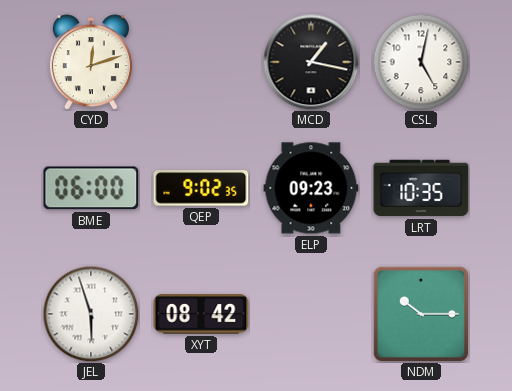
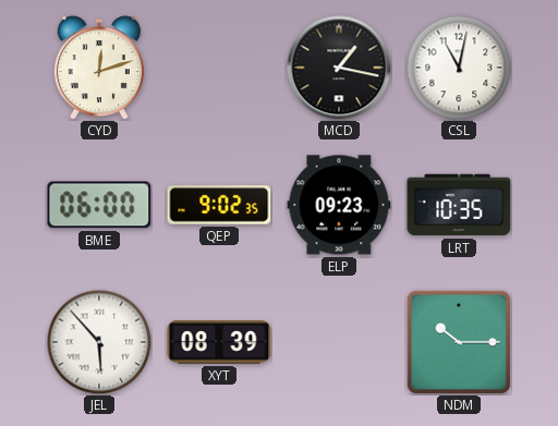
CSL: 5:02 -> 11:02 (459, 68)
JEL: 5:57 -> 5:53 (99, 342)
XYT: 08:42 -> 08:39 (219, 342)
